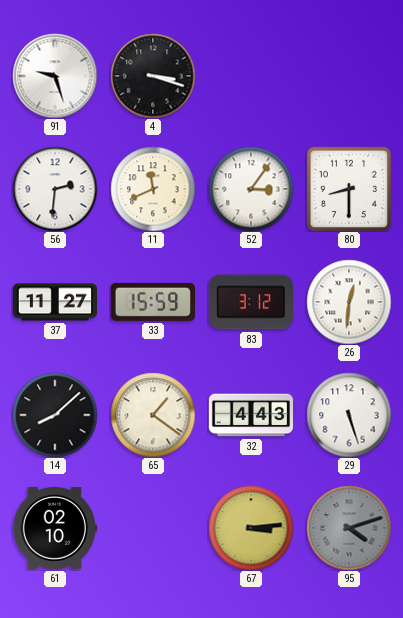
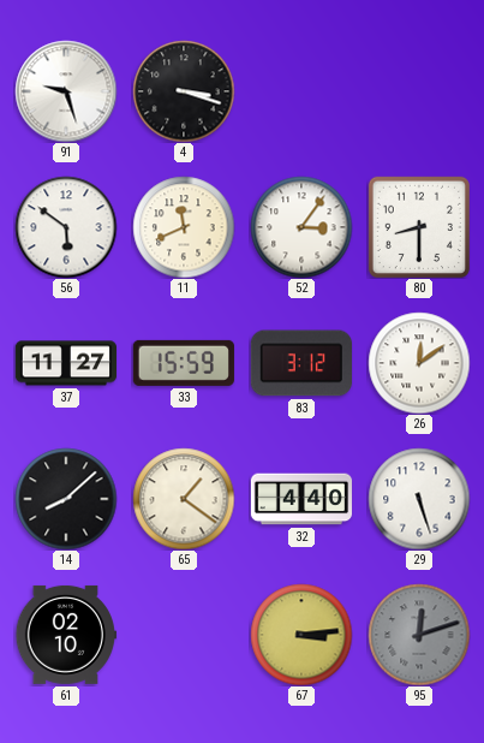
56: 2:31 -> 5:51 (66, 227)
26: 12:31 -> 12:09 (419, 363)
32: 4:43 -> 4:40 (301, 499)
95: 4:12 -> 12:12 (419, 635)
